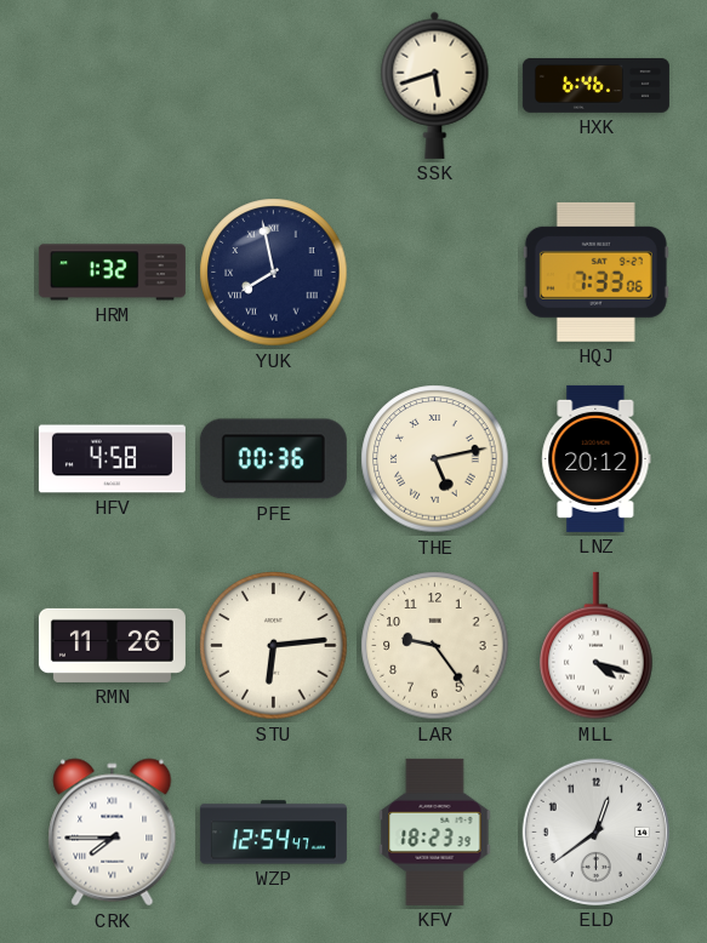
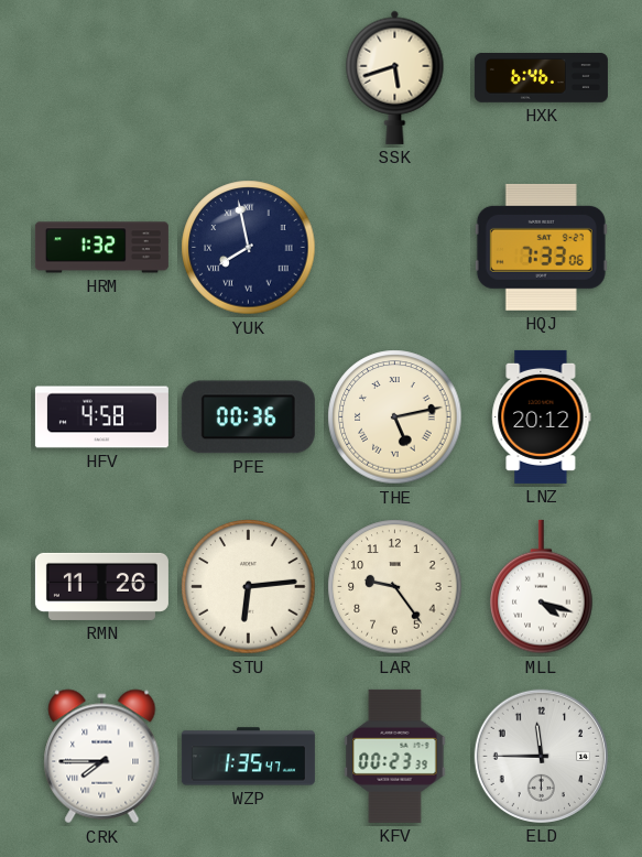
WZP: 12:54 -> 1:35 (248, 757)
KFV: 18:23 -> 00:23 (395, 756)
ELD: 12:39 -> 11:45 (541, 756)
